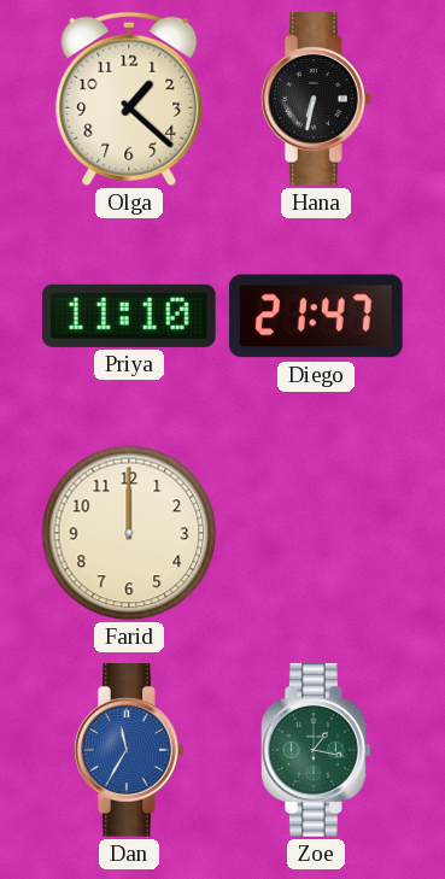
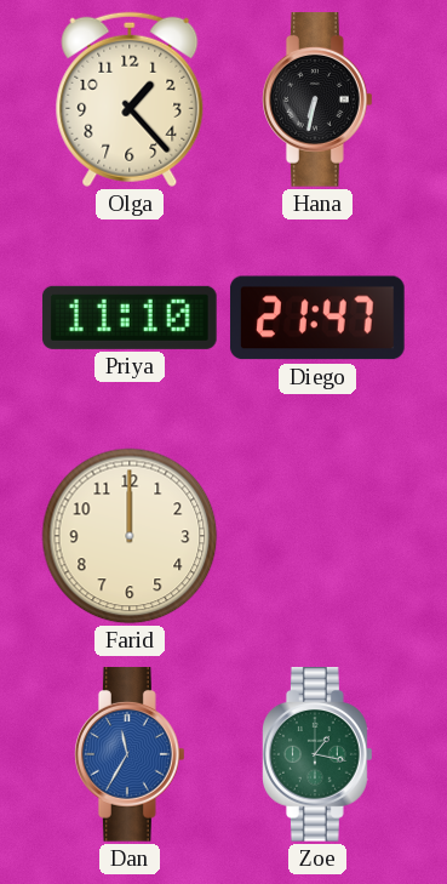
Olga: 1:22 -> 1:23 (130, 99)
